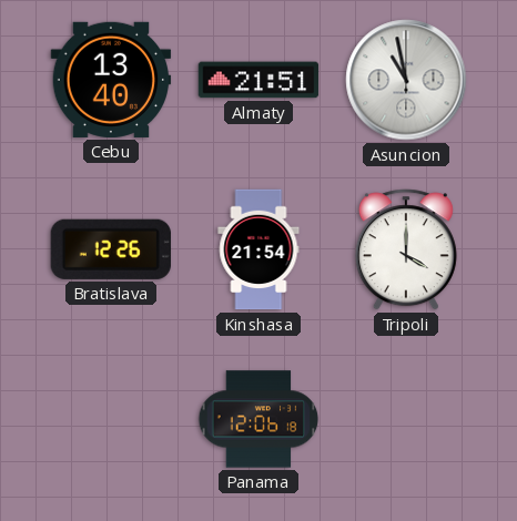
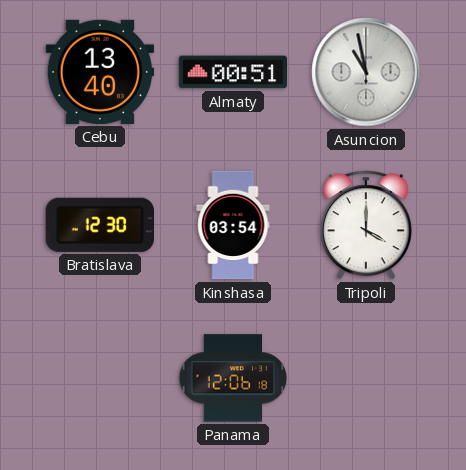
Almaty: 21:51 -> 00:51 (233, 72)
Bratislava: 12:26 -> 12:30 (100, 225)
Kinshasa: 21:54 -> 03:54 (233, 225)
